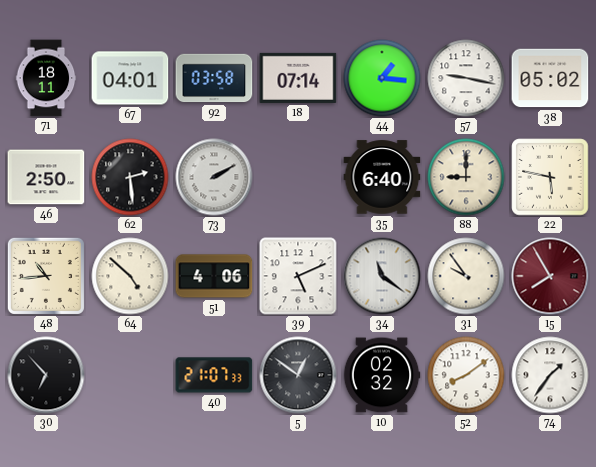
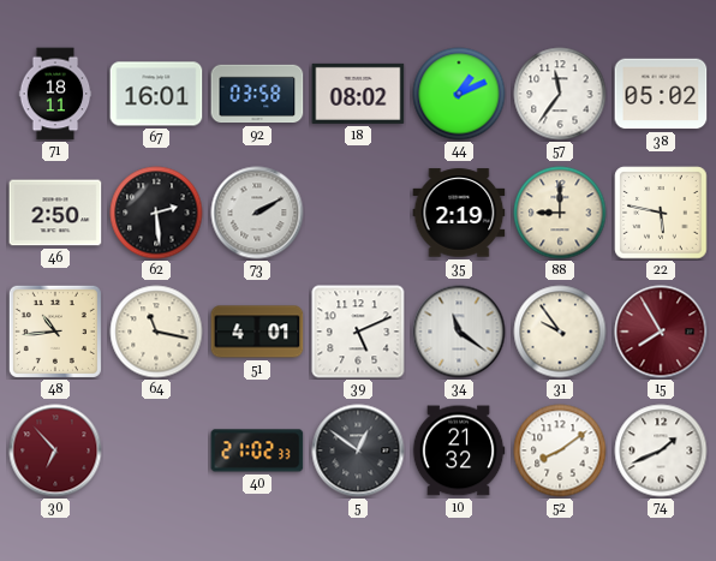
67: 04:01 -> 16:01 (156, 94)
18: 07:14 -> 08:02 (358, 94)
44: 1:16 -> 1:11 (459, 94)
57: 9:17 -> 11:36 (560, 94)
35: 6:40 -> 2:19 (459, 213)
64: 4:52 -> 11:17 (156, 332)
51: 4:06 -> 4:01 (257, 332)
30 dial: black -> burgundy (55, 450)
40: 21:07 -> 21:02 (257, 450)
10: 02:32 -> 21:32 (459, 450)
74: 1:36 -> 1:41 (661, 450)
